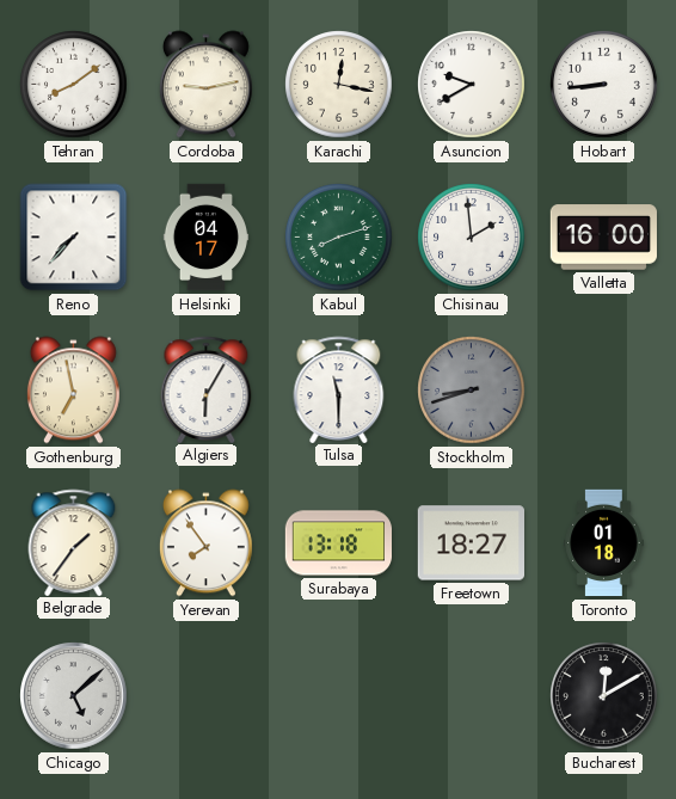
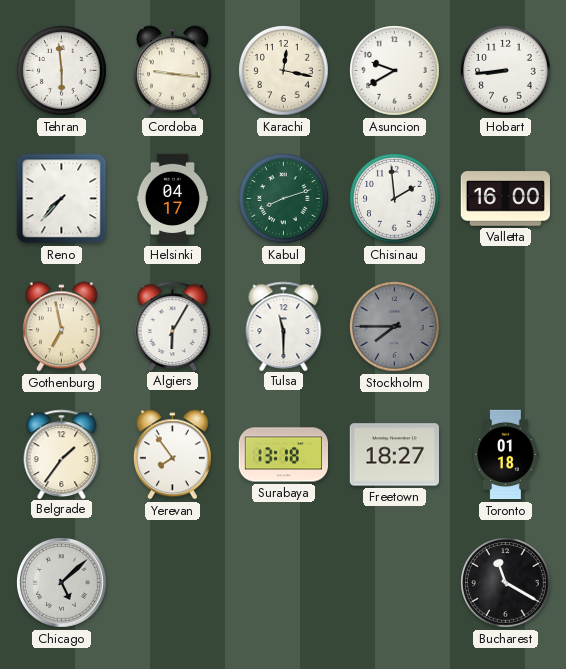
Tehran: 8:09 -> 5:59 (62, 71)
Cordoba: 9:13 -> 9:16 (172, 71)
Stockholm: 8:42 -> 7:45 (395, 327)
Bucharest: 12:10 -> 11:20 (506, 583)
